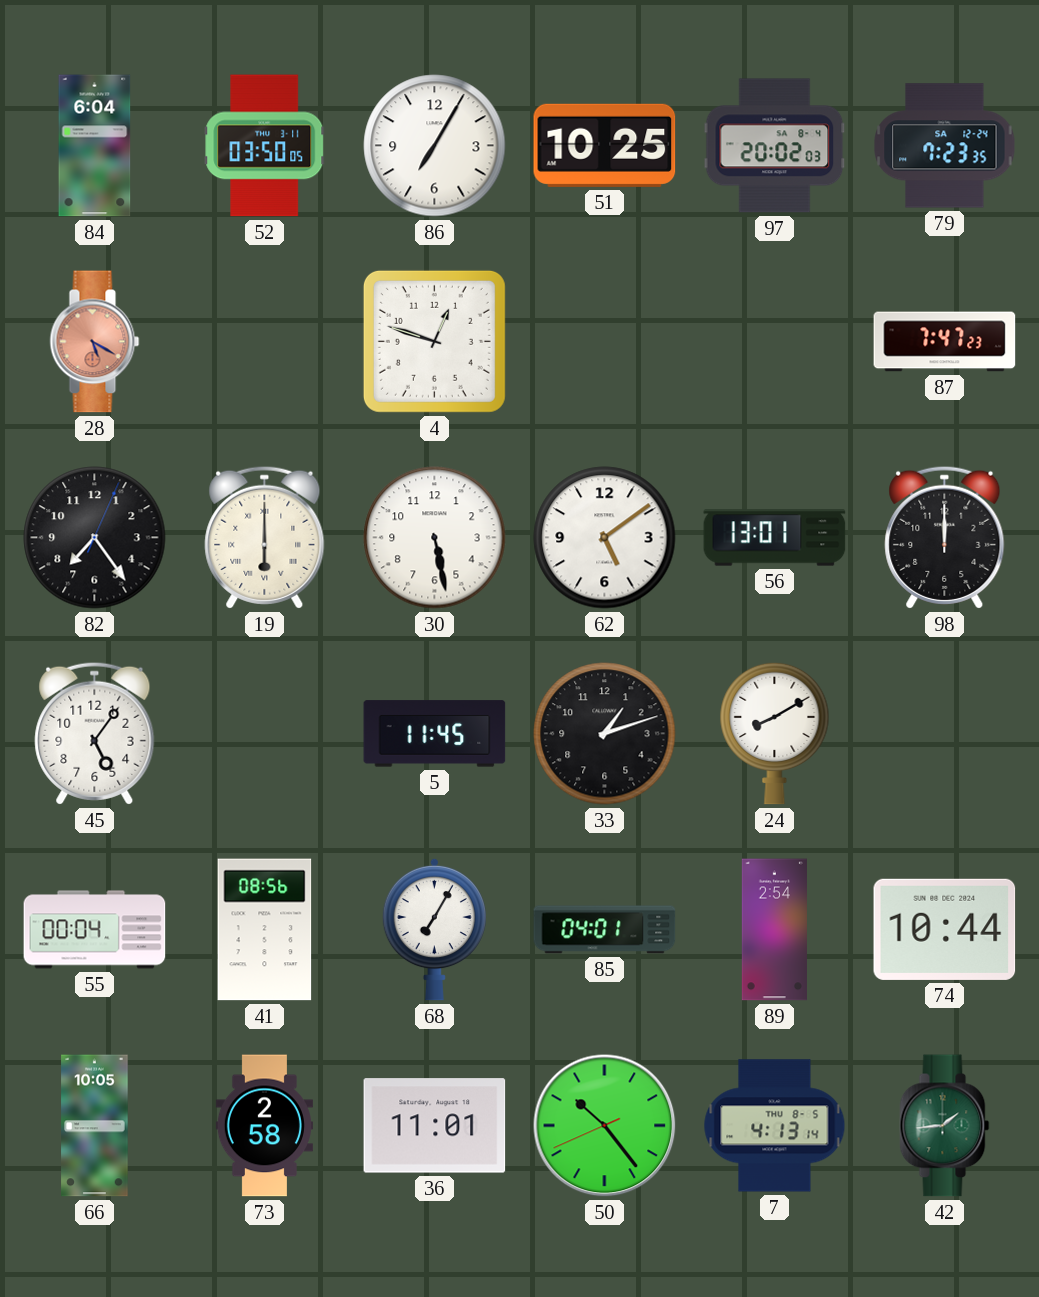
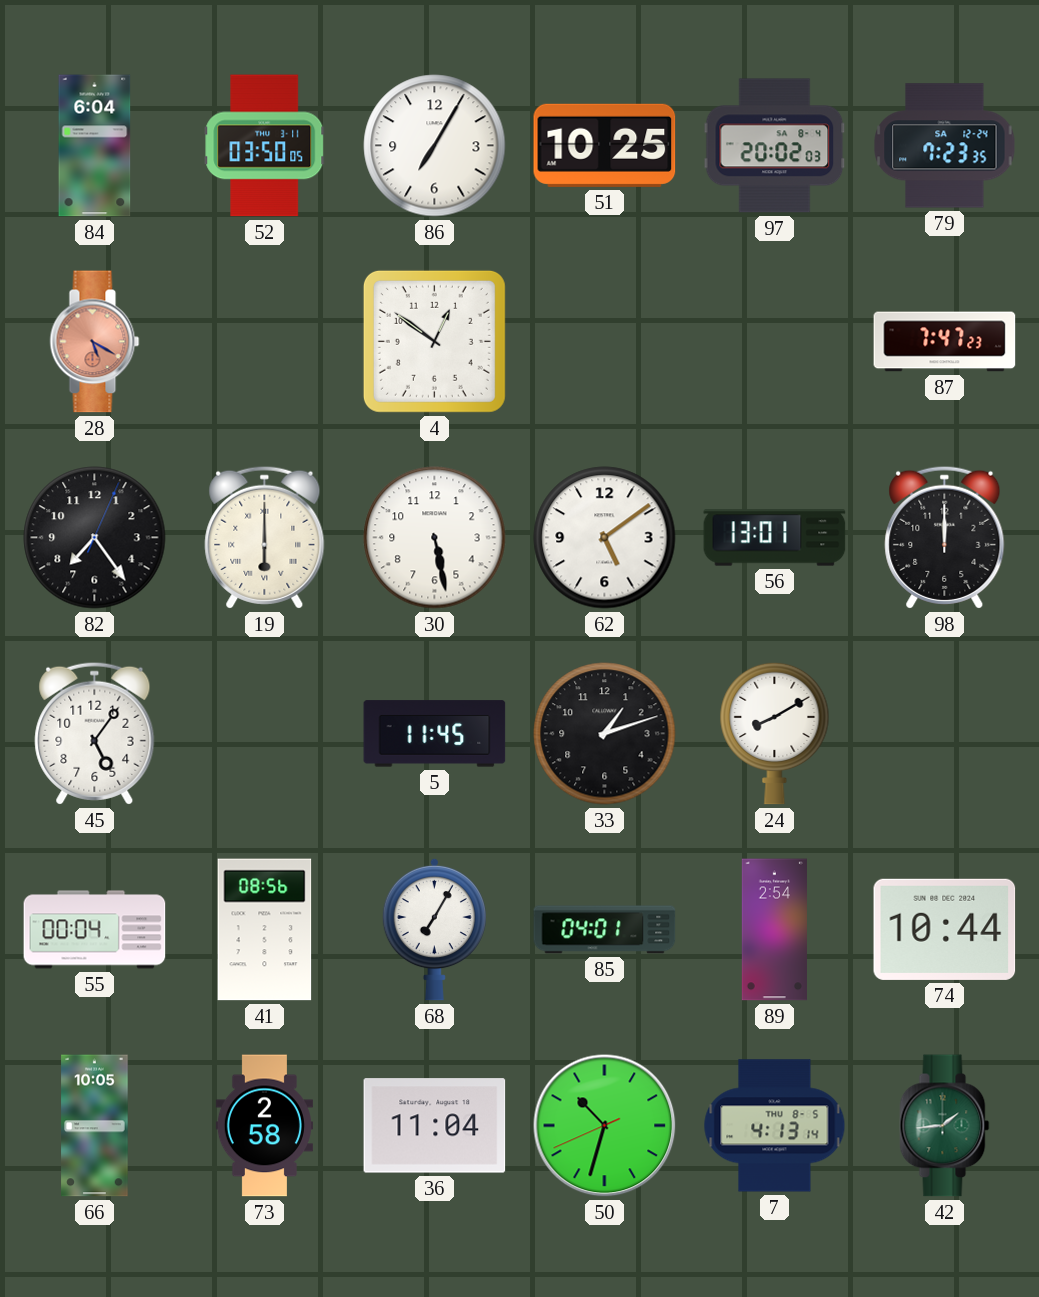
4: 12:48 -> 12:51 (434, 341)
36: 11:01 -> 11:04 (435, 1126)
50: 10:23 -> 10:32 (605, 1126)
